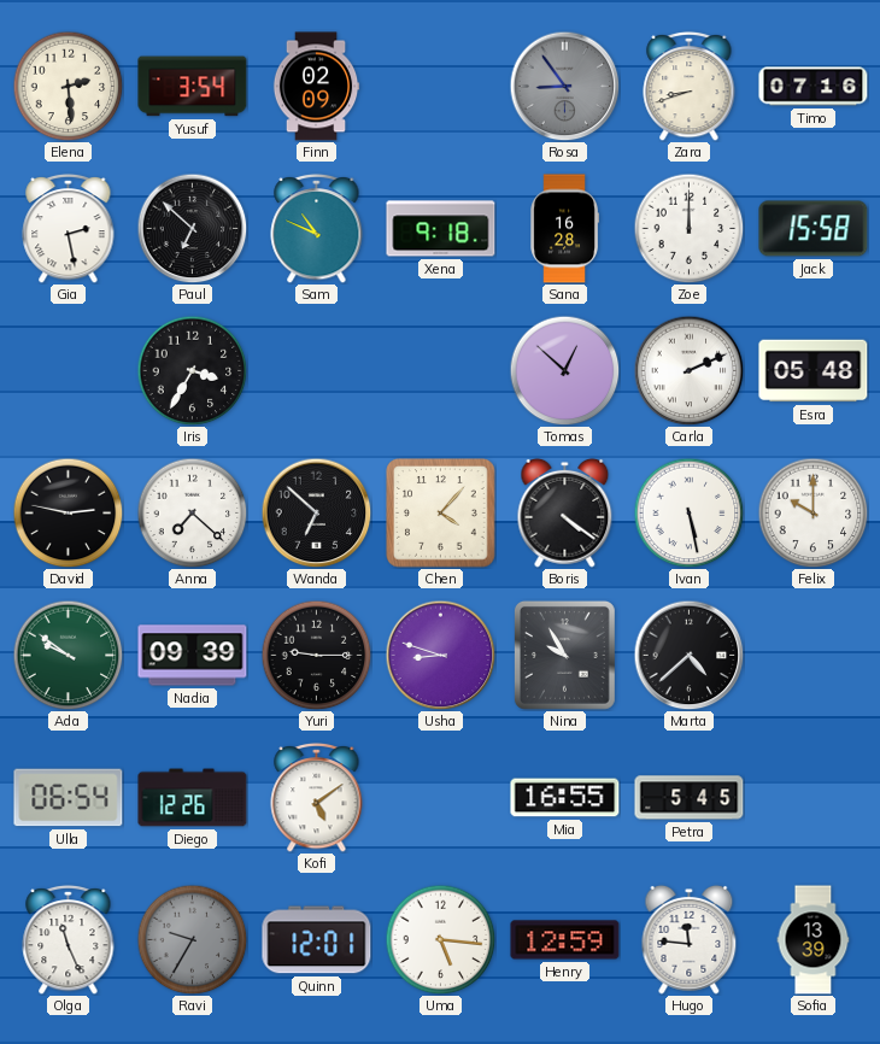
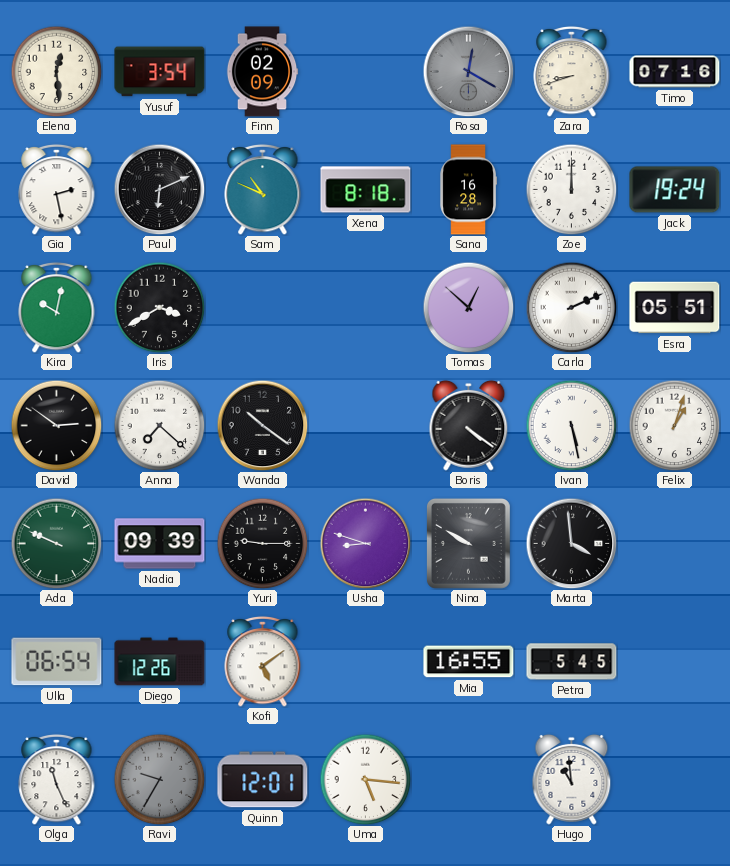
Elena: 2:29 -> 12:29 (56, 71)
Rosa: 8:54 -> 12:20 (468, 71)
Paul: 6:52 -> 6:11 (159, 189)
Xena: 9:18 -> 8:18 (366, 190)
Jack: 15:58 -> 19:24 (675, 190)
Kira: none -> 10:02 (57, 307)
Iris: 3:35 -> 3:40 (159, 307)
Esra: 05:48 -> 05:51 (675, 308)
David: 2:47 -> 2:51 (56, 425)
Wanda: 6:52 -> 10:21 (262, 425)
Chen: 4:07 -> none (441, 514)
Felix: 10:00 -> 1:03 (674, 425)
Ada: 9:51 -> 9:49 (56, 543)
Nina: 9:55 -> 9:50 (468, 543)
Marta: 4:38 -> 3:59 (571, 543)
Henry: 12:59 -> none (565, 940)
Hugo: 11:46 -> 10:59 (572, 779)
Sofia: 13:39 -> none (814, 940)
